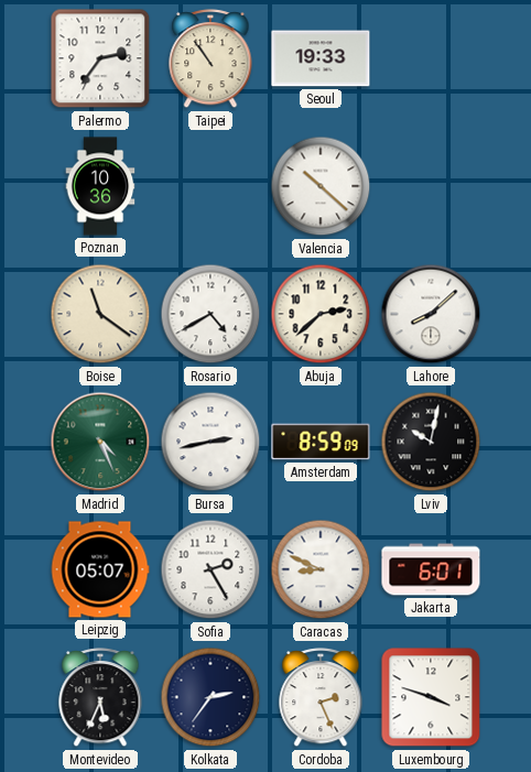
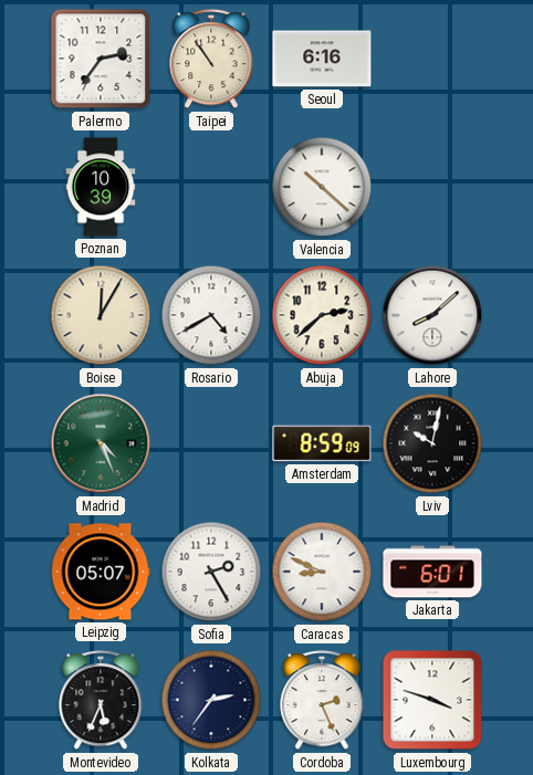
Seoul: 19:33 -> 6:16 (322, 59)
Poznan: 10:36 -> 10:39 (101, 187)
Boise: 11:21 -> 12:05 (101, 315)
Bursa: 2:43 -> none (210, 442)
